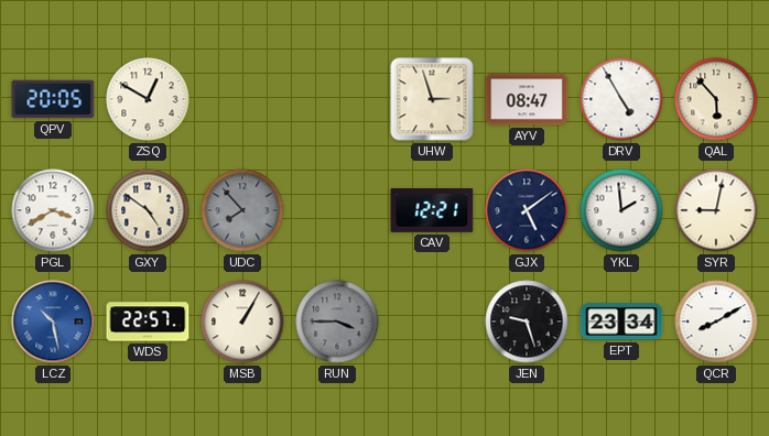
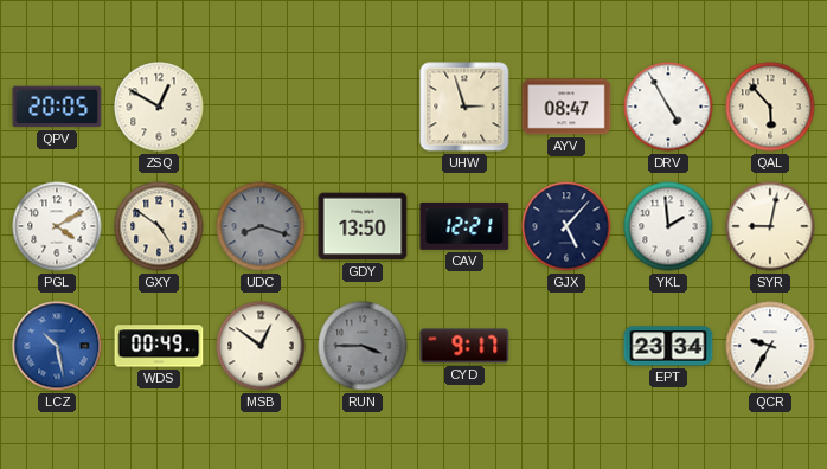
PGL: 3:40 -> 4:10 (57, 226)
UDC: 7:53 -> 8:18 (261, 226)
GDY: none -> 13:50 (363, 226)
GJX: 5:09 -> 5:07 (566, 226)
WDS: 22:57 -> 00:49 (159, 346)
MSB: 1:05 -> 12:51 (261, 346)
CYD: none -> 9:17 (464, 346)
JEN: 9:27 -> none (527, 321)
QCR: 8:10 -> 9:35 (770, 346)
